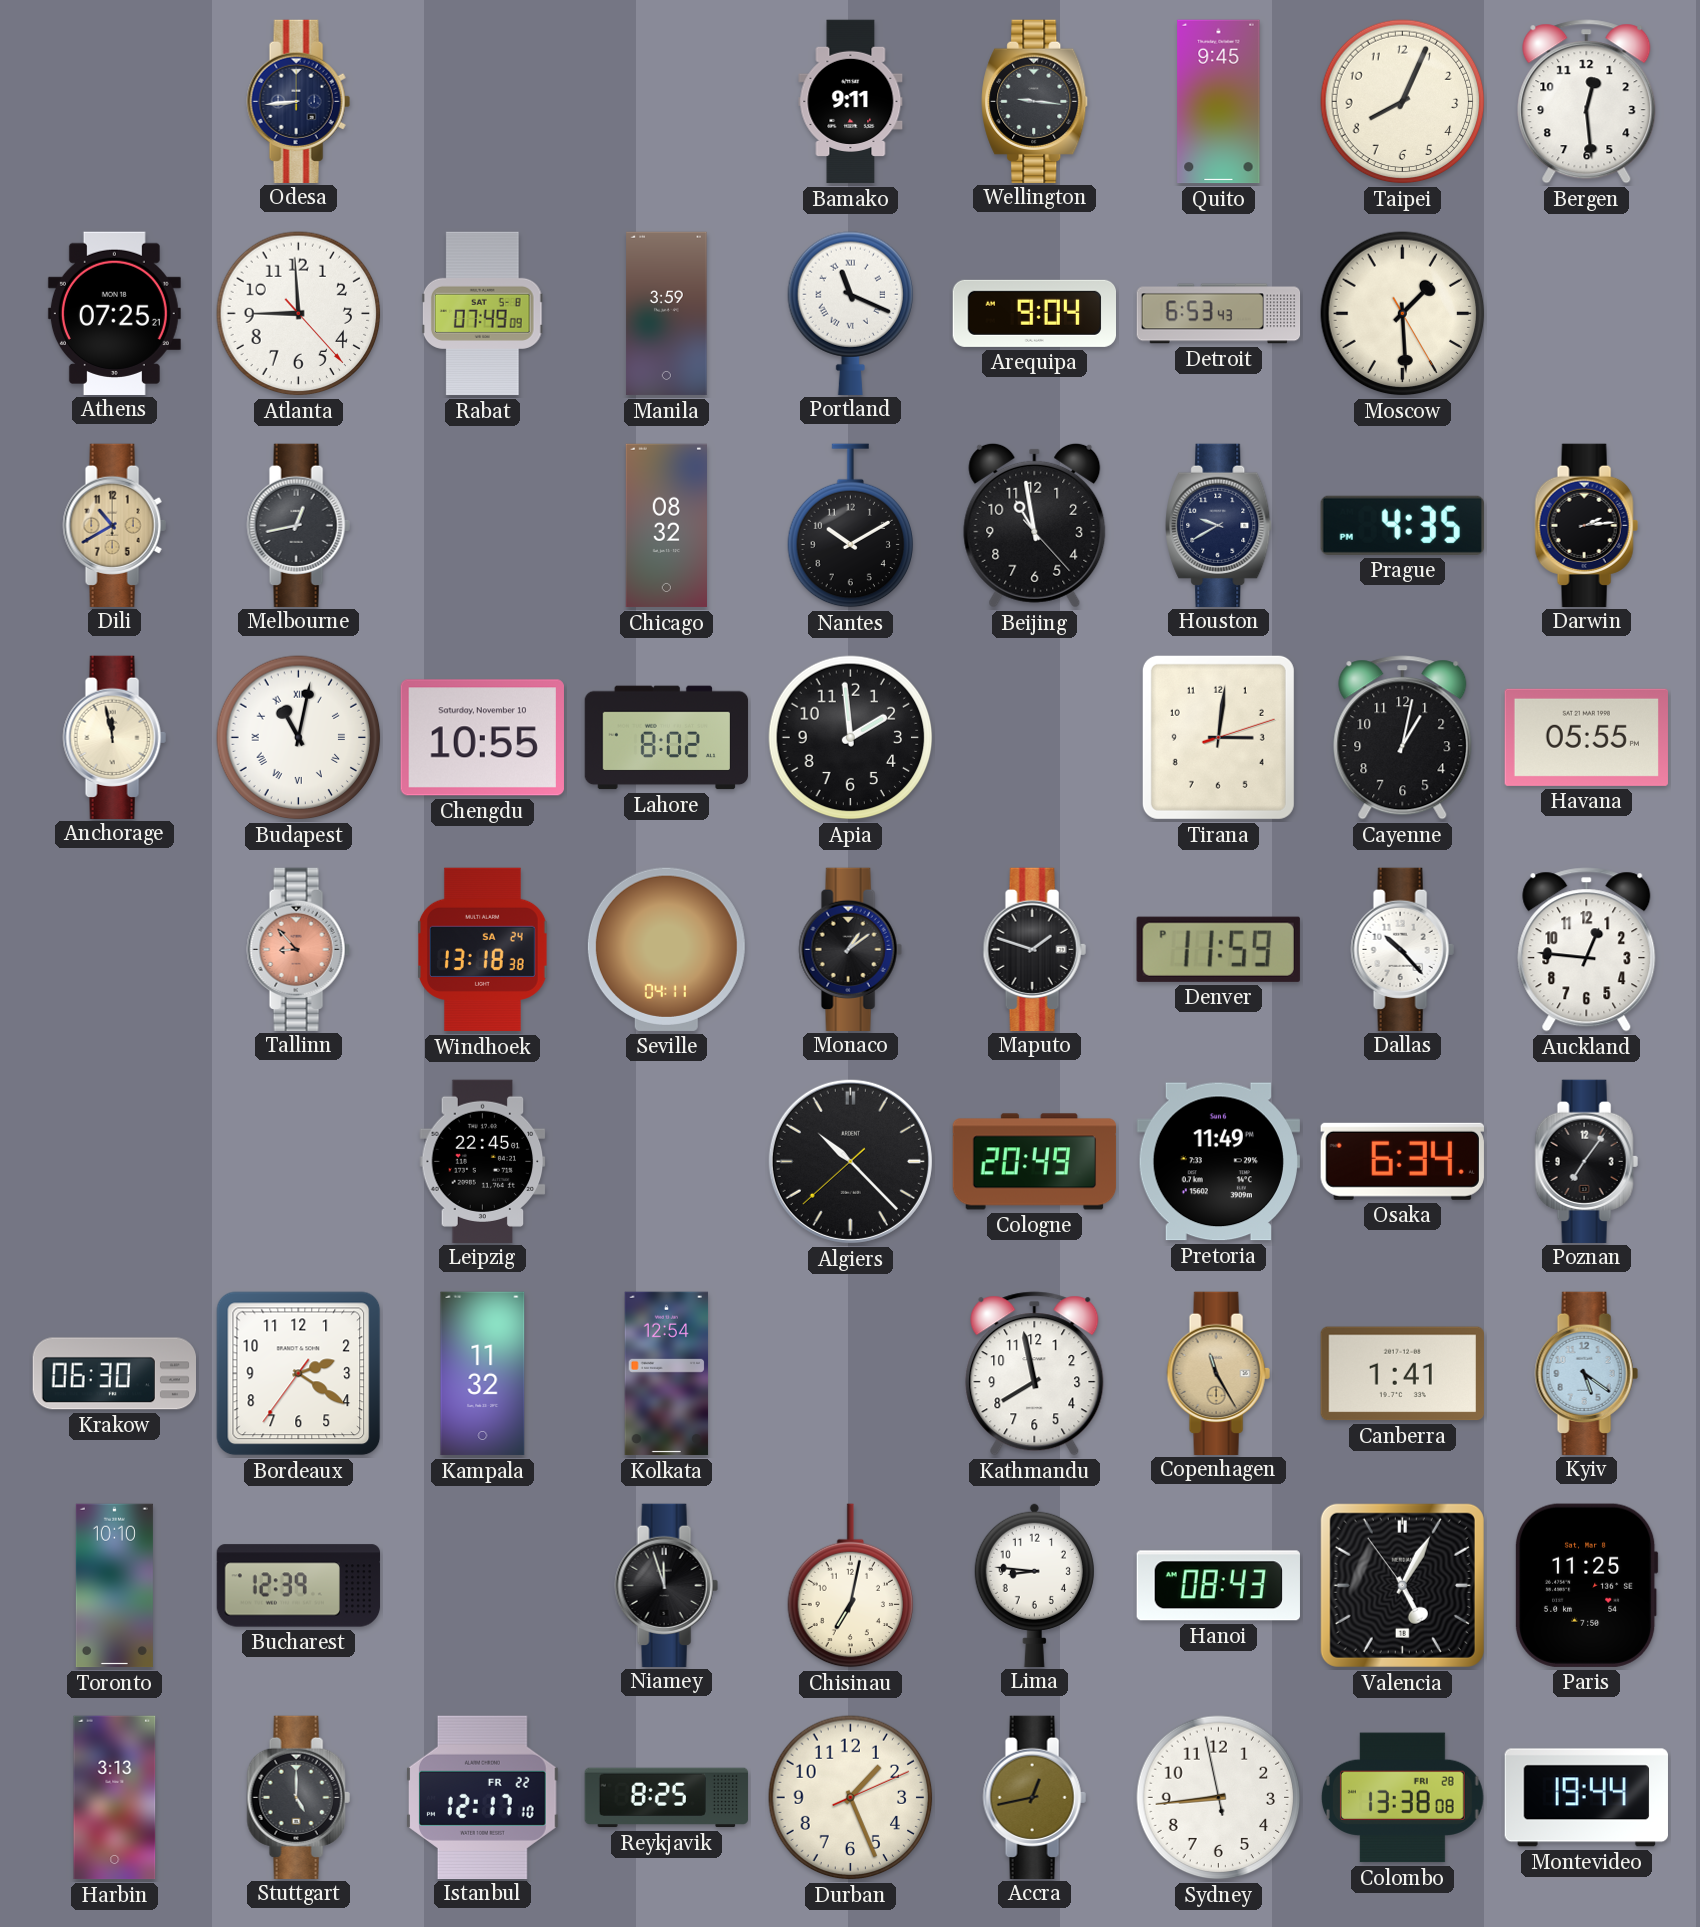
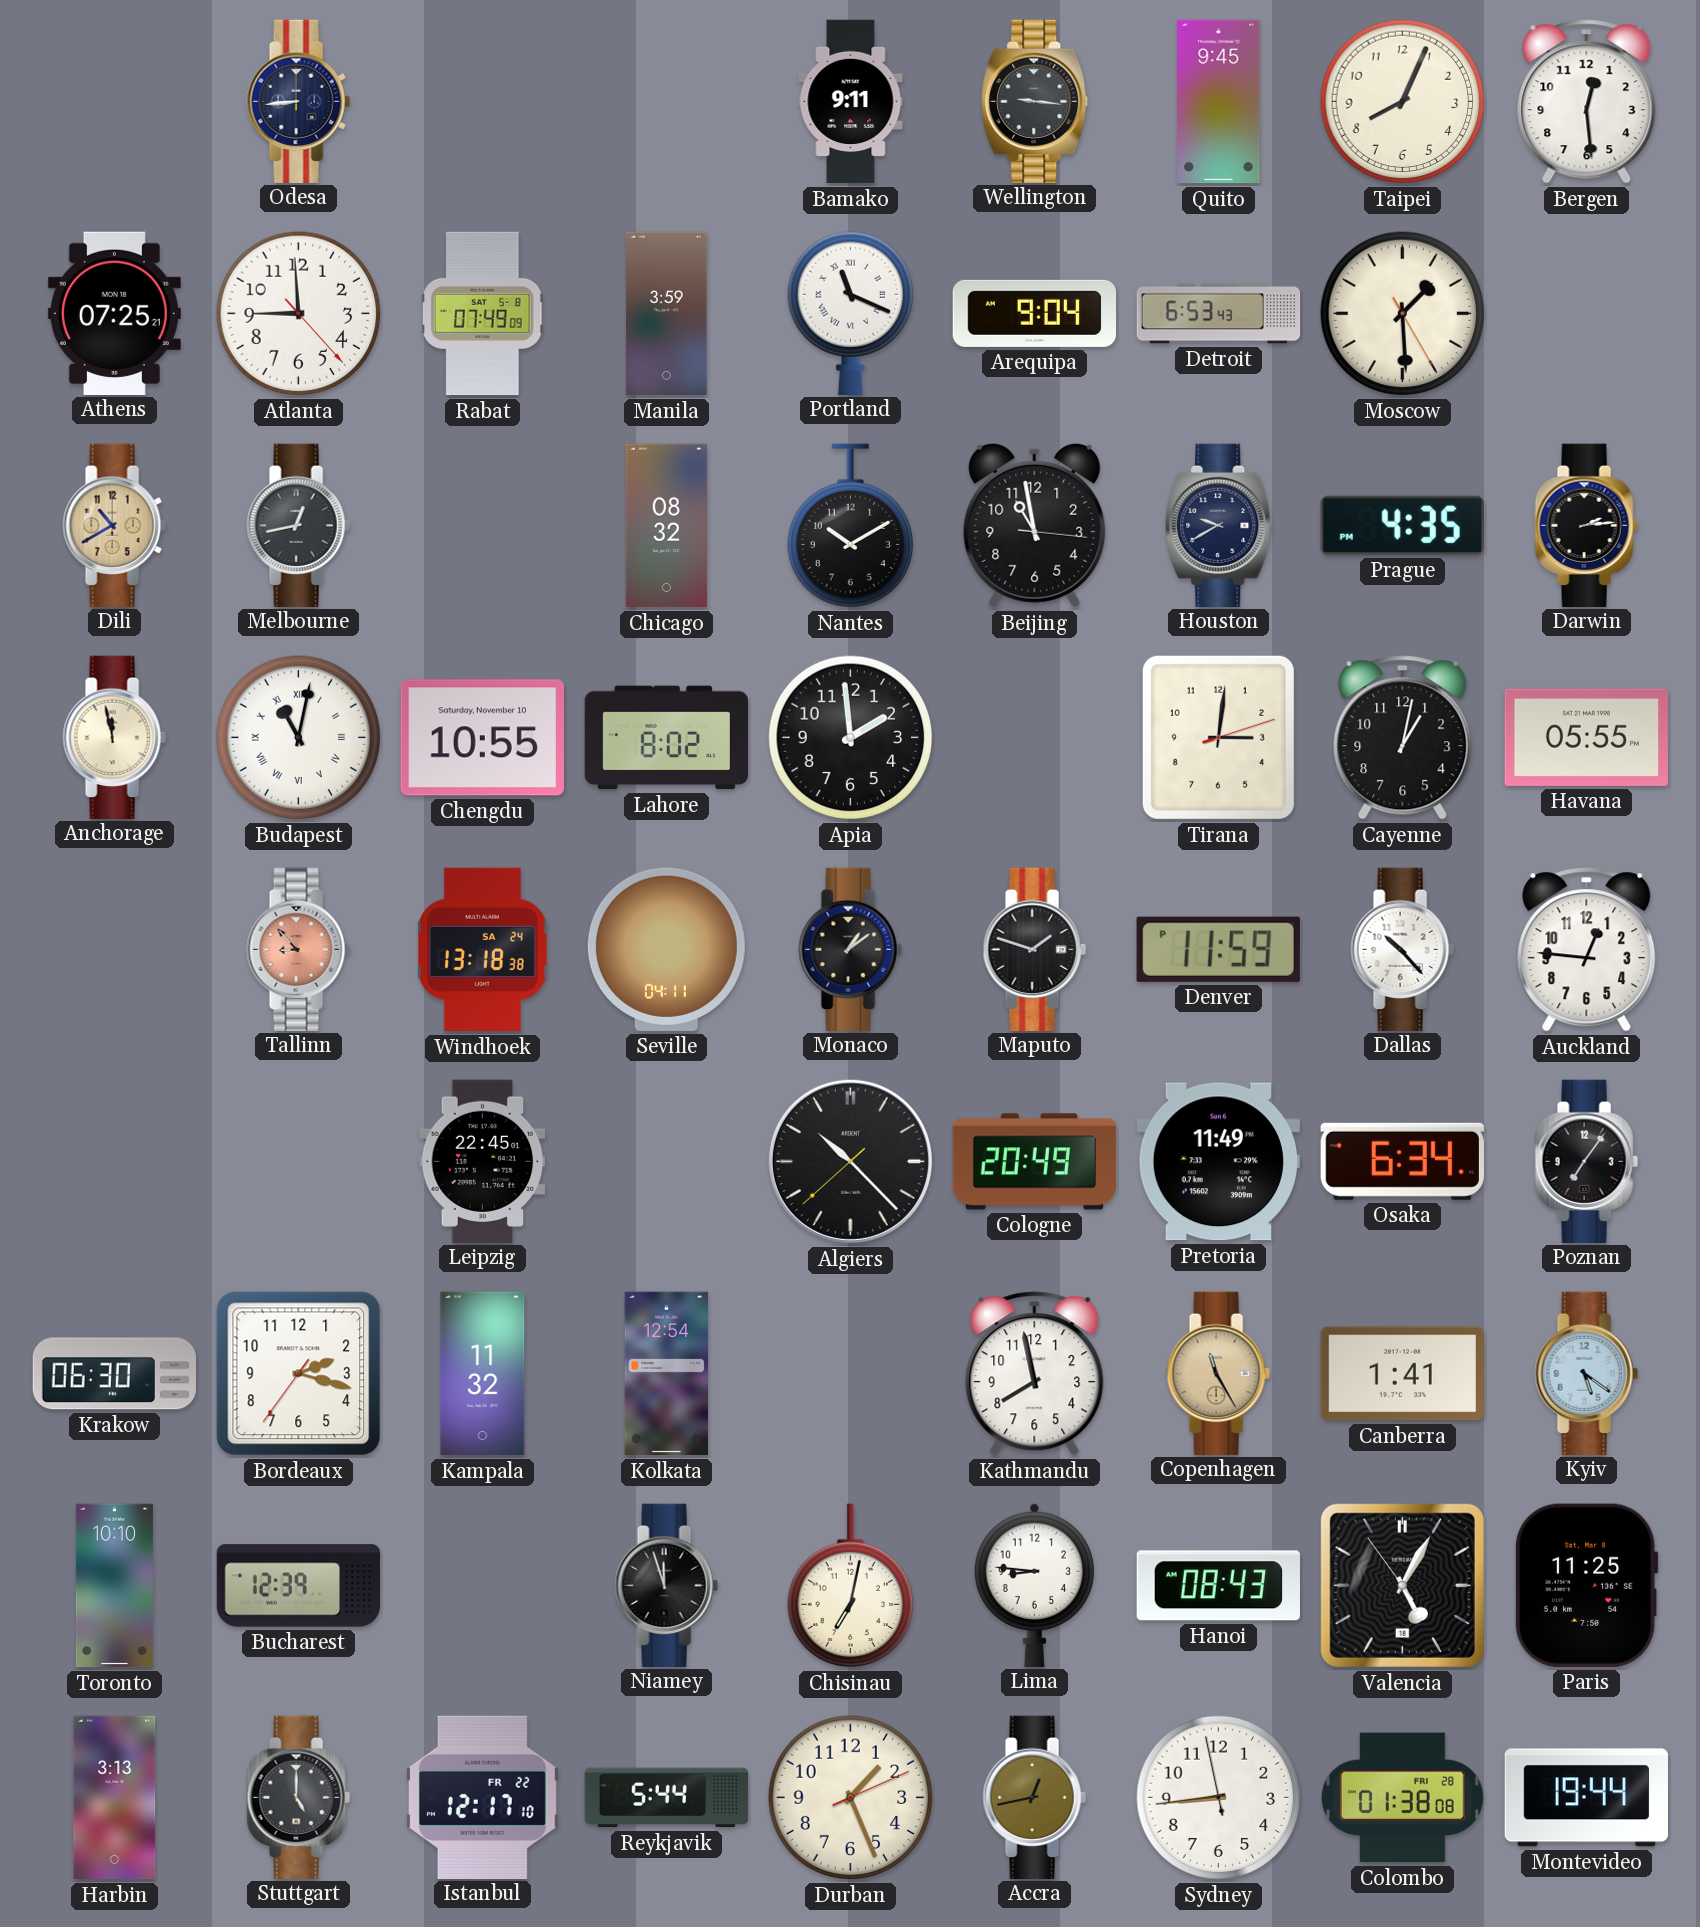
Beijing: 10:58:23 -> 10:58:16 (1035, 525)
Bordeaux: 2:20 -> 2:17 (299, 1374)
Reykjavik: 8:25 -> 5:44 (667, 1798)
Colombo: 13:38 -> 01:38 (1402, 1798)
